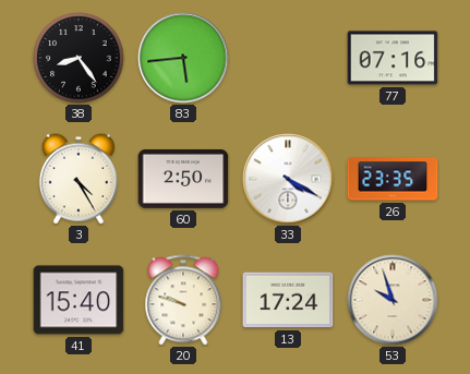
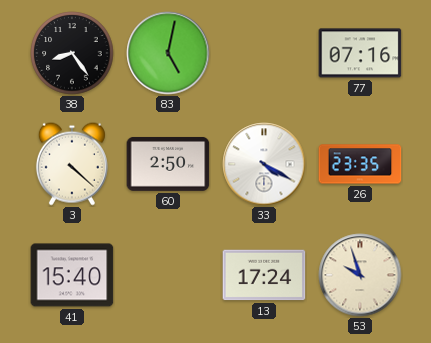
83: 5:44 -> 5:02 (168, 53)
3: 4:25 -> 4:22 (72, 164)
20: 9:48 -> none (183, 300)
